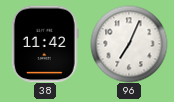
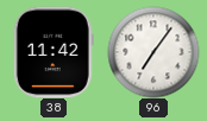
96: 7:04 -> 7:06 (153, 52)
